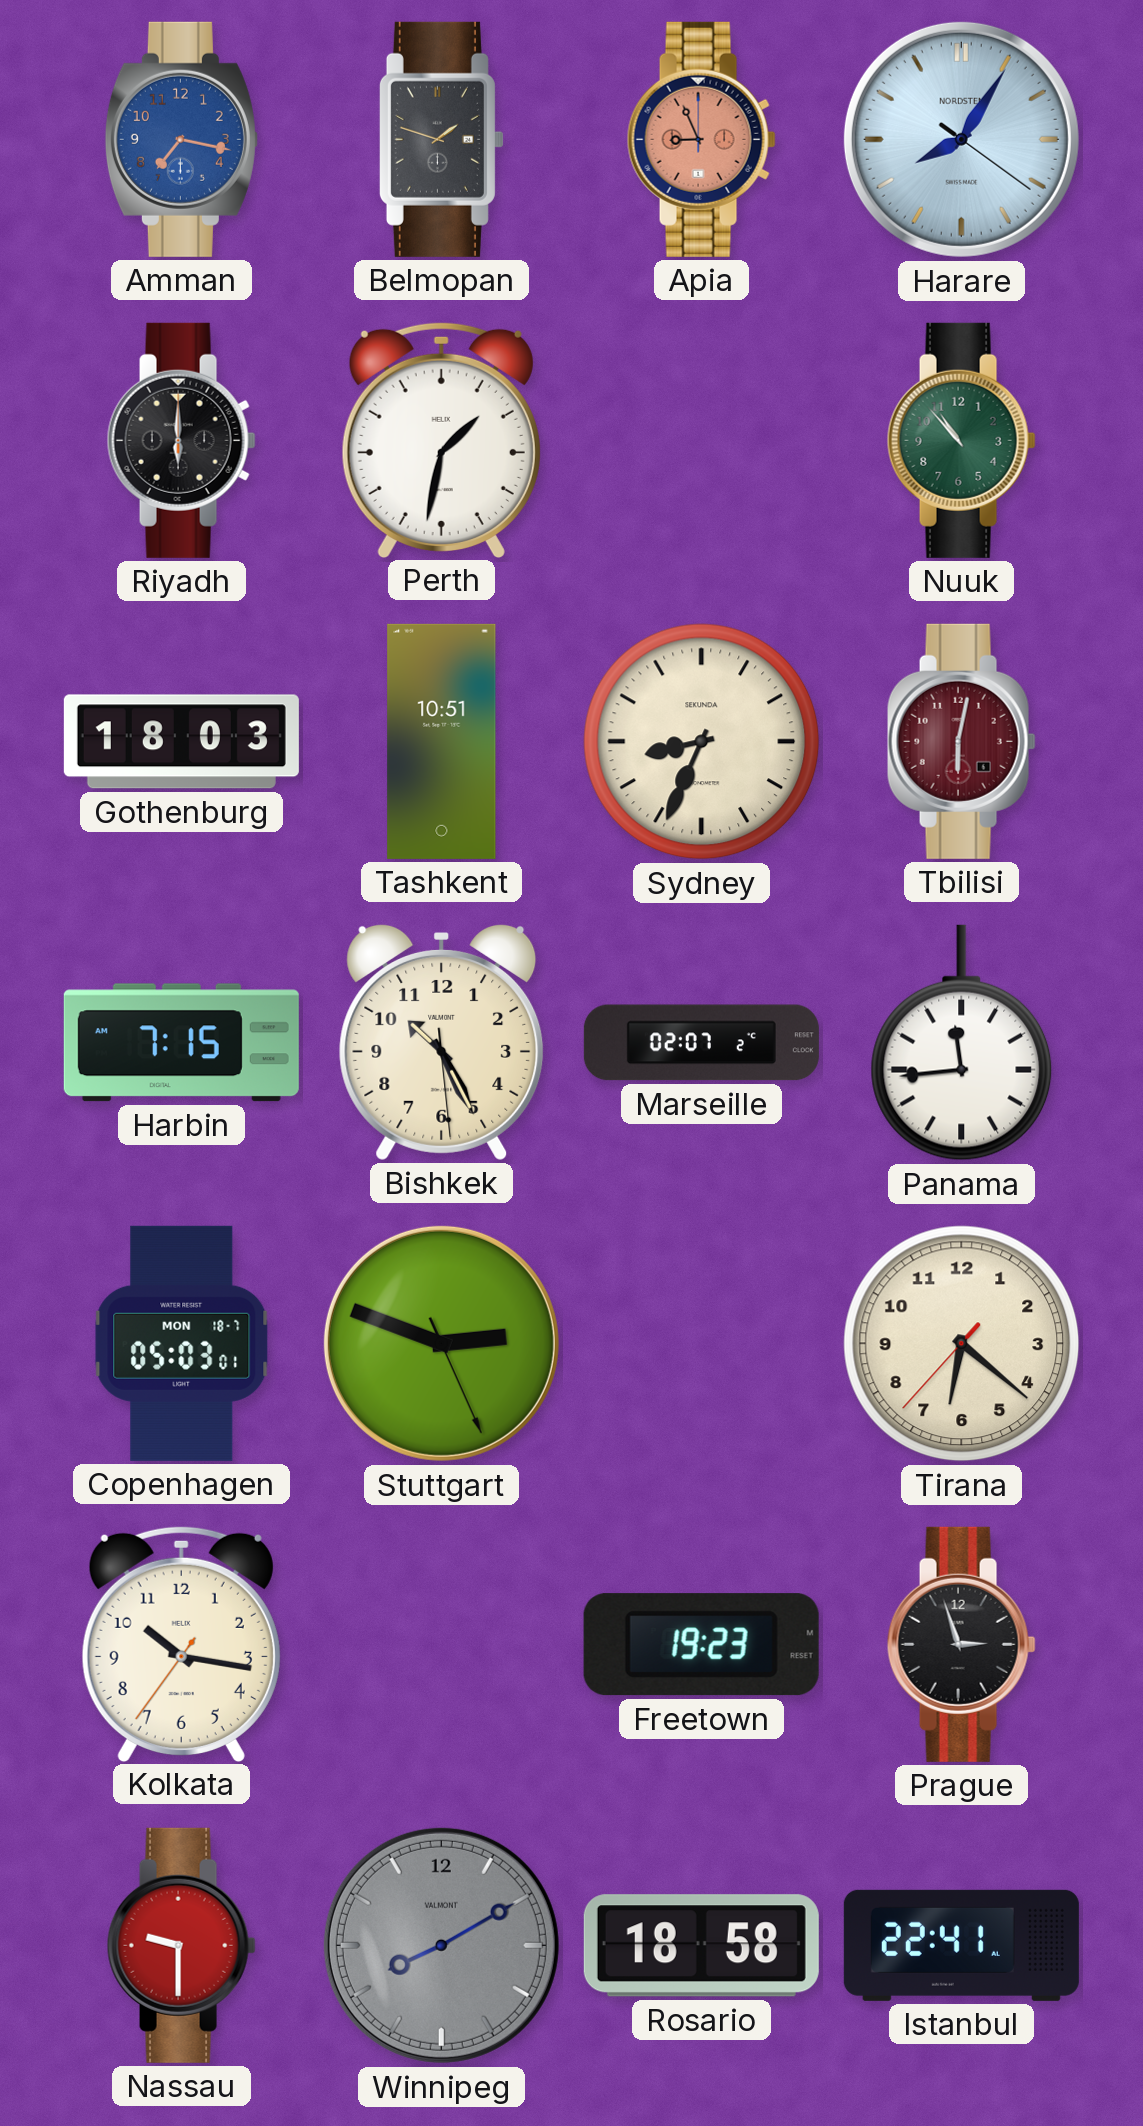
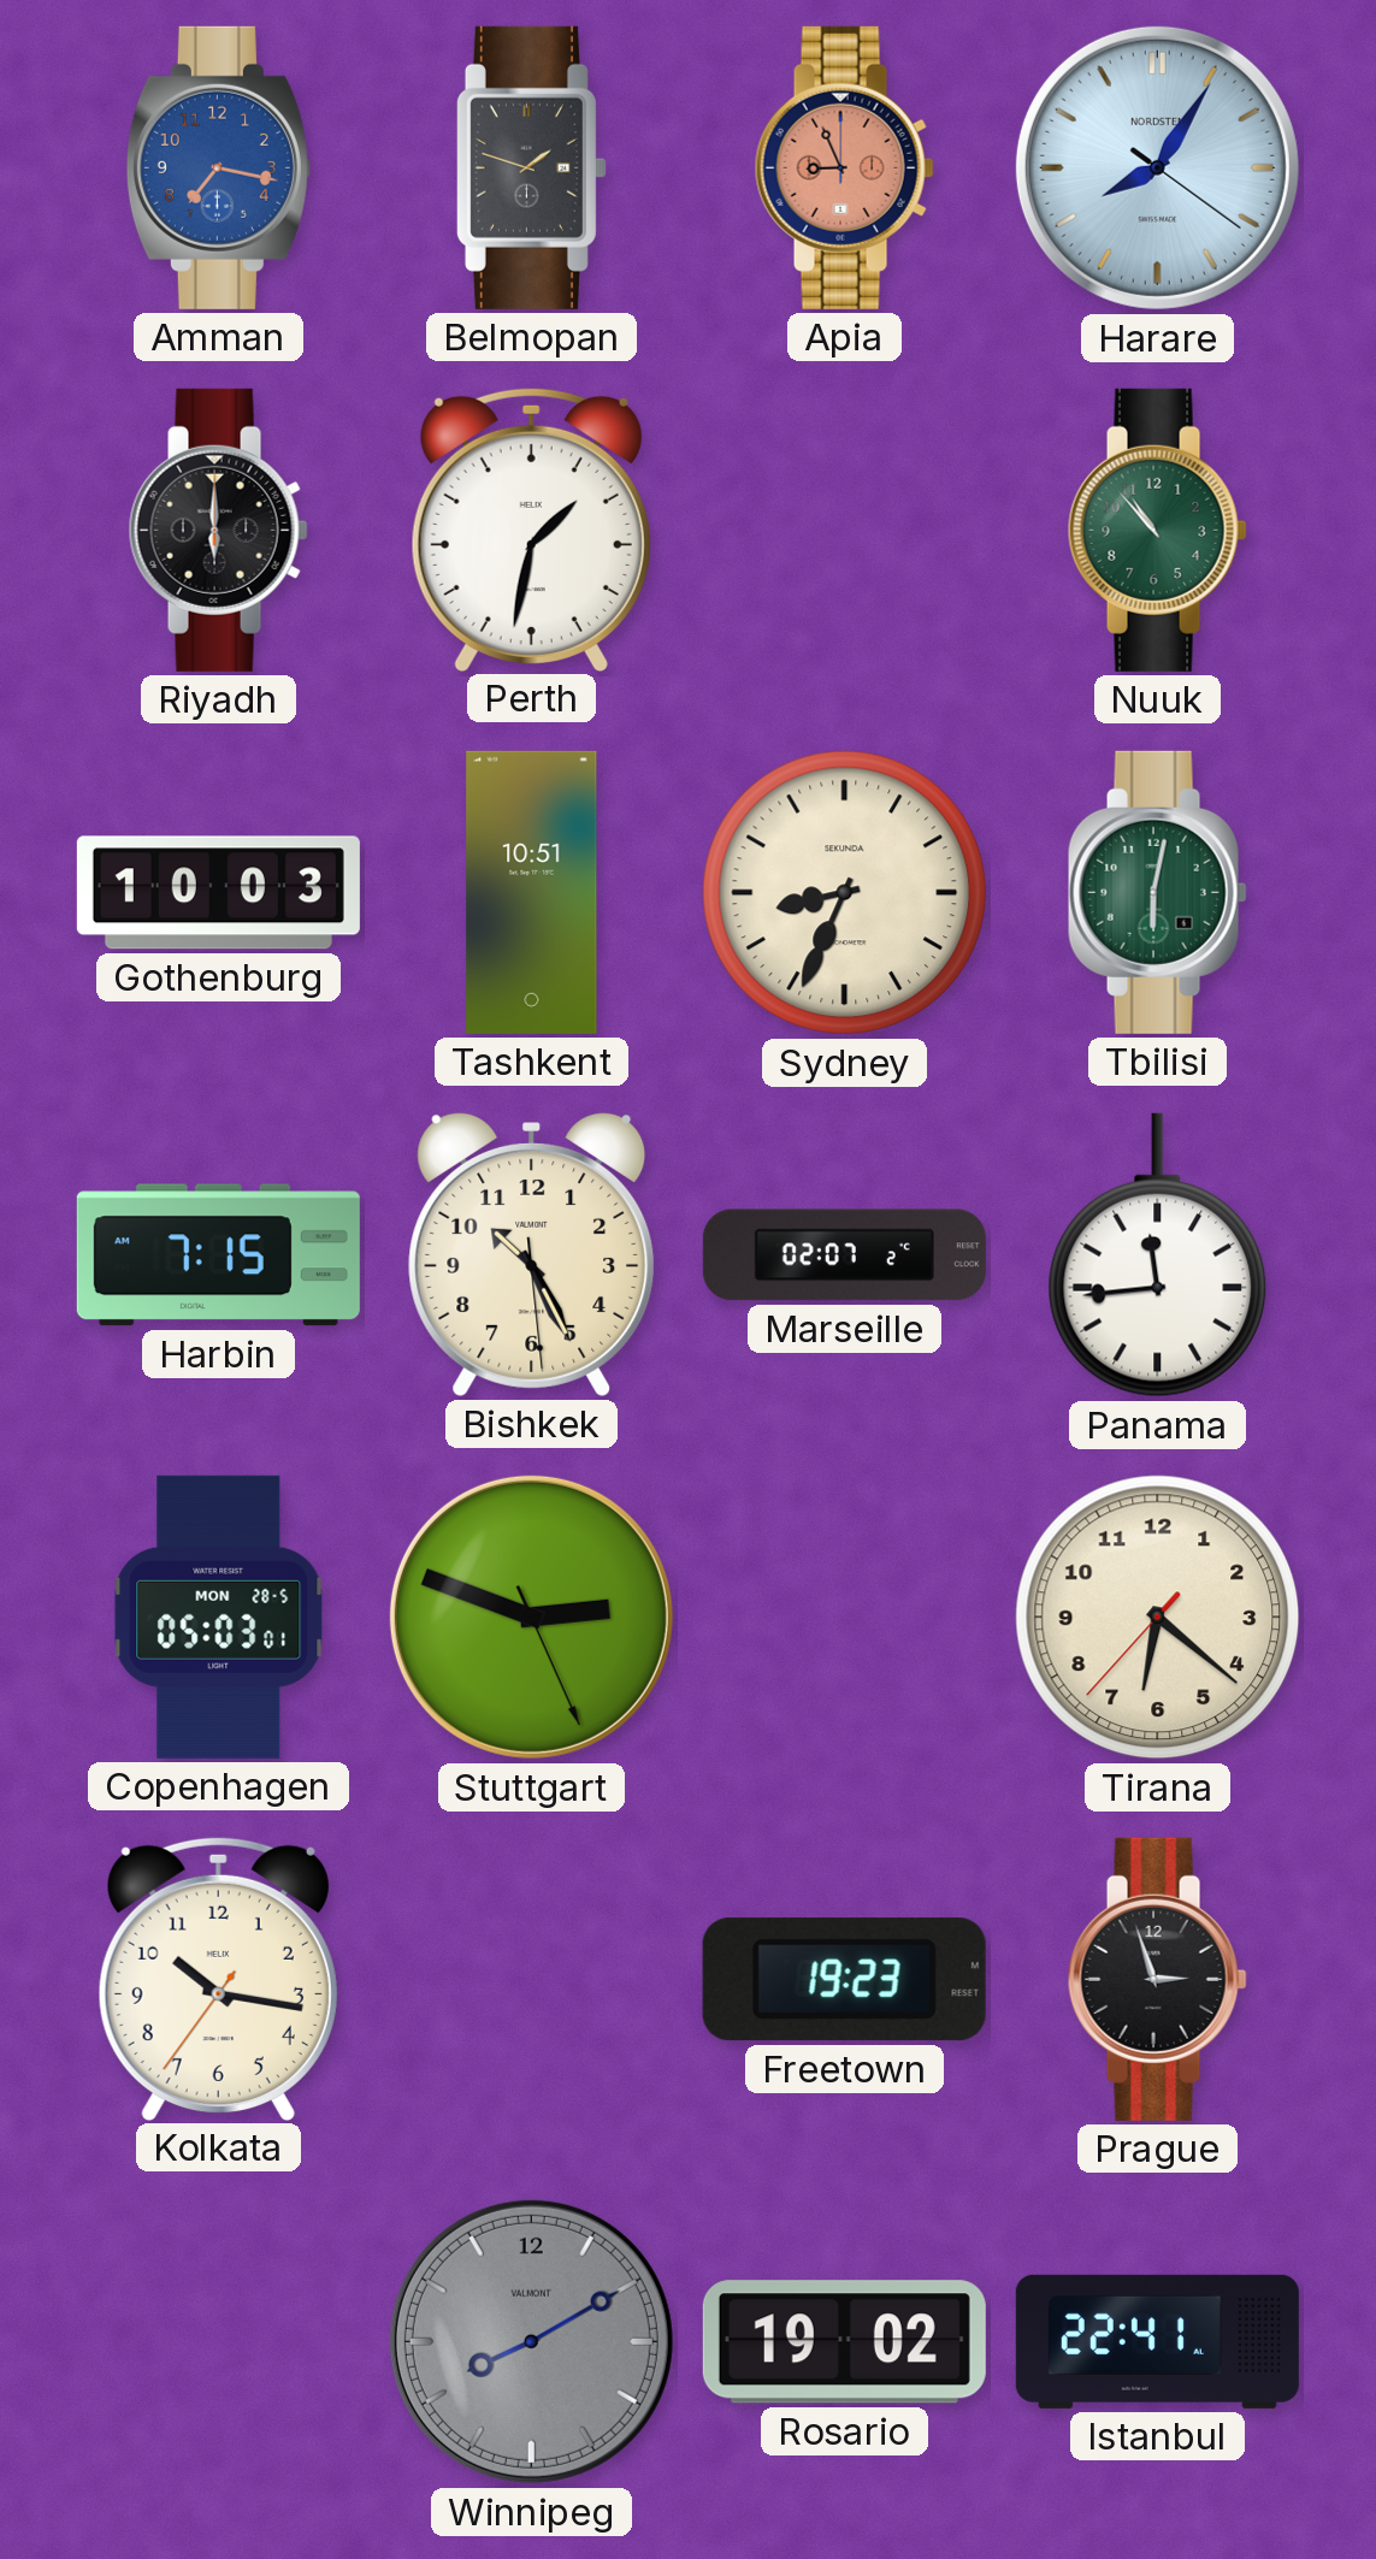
Gothenburg: 18:03 -> 10:03 (218, 893)
Tbilisi dial: burgundy -> green (1157, 892)
Copenhagen date: MON 18-7 -> MON 28-5 (219, 1617)
Nassau: 9:30 -> none (181, 1945)
Rosario: 18:58 -> 19:02 (844, 2342)
